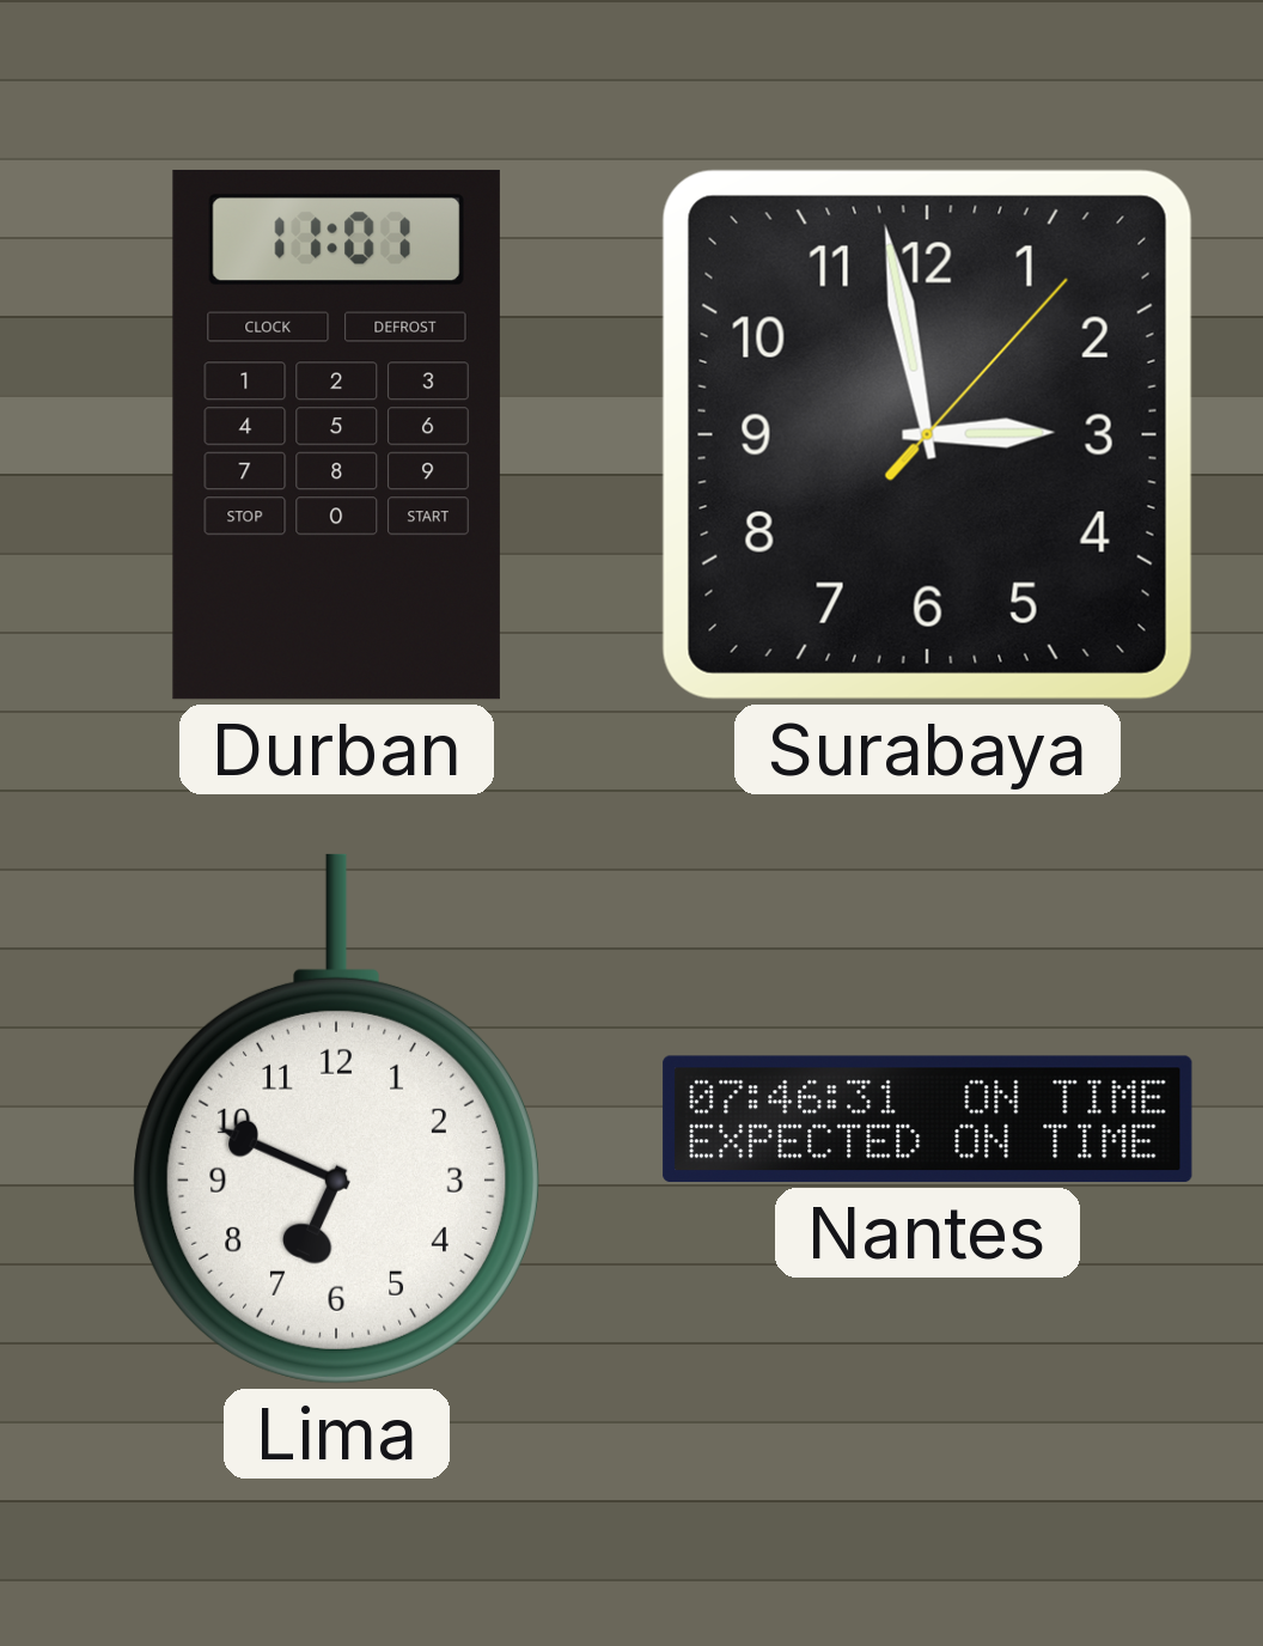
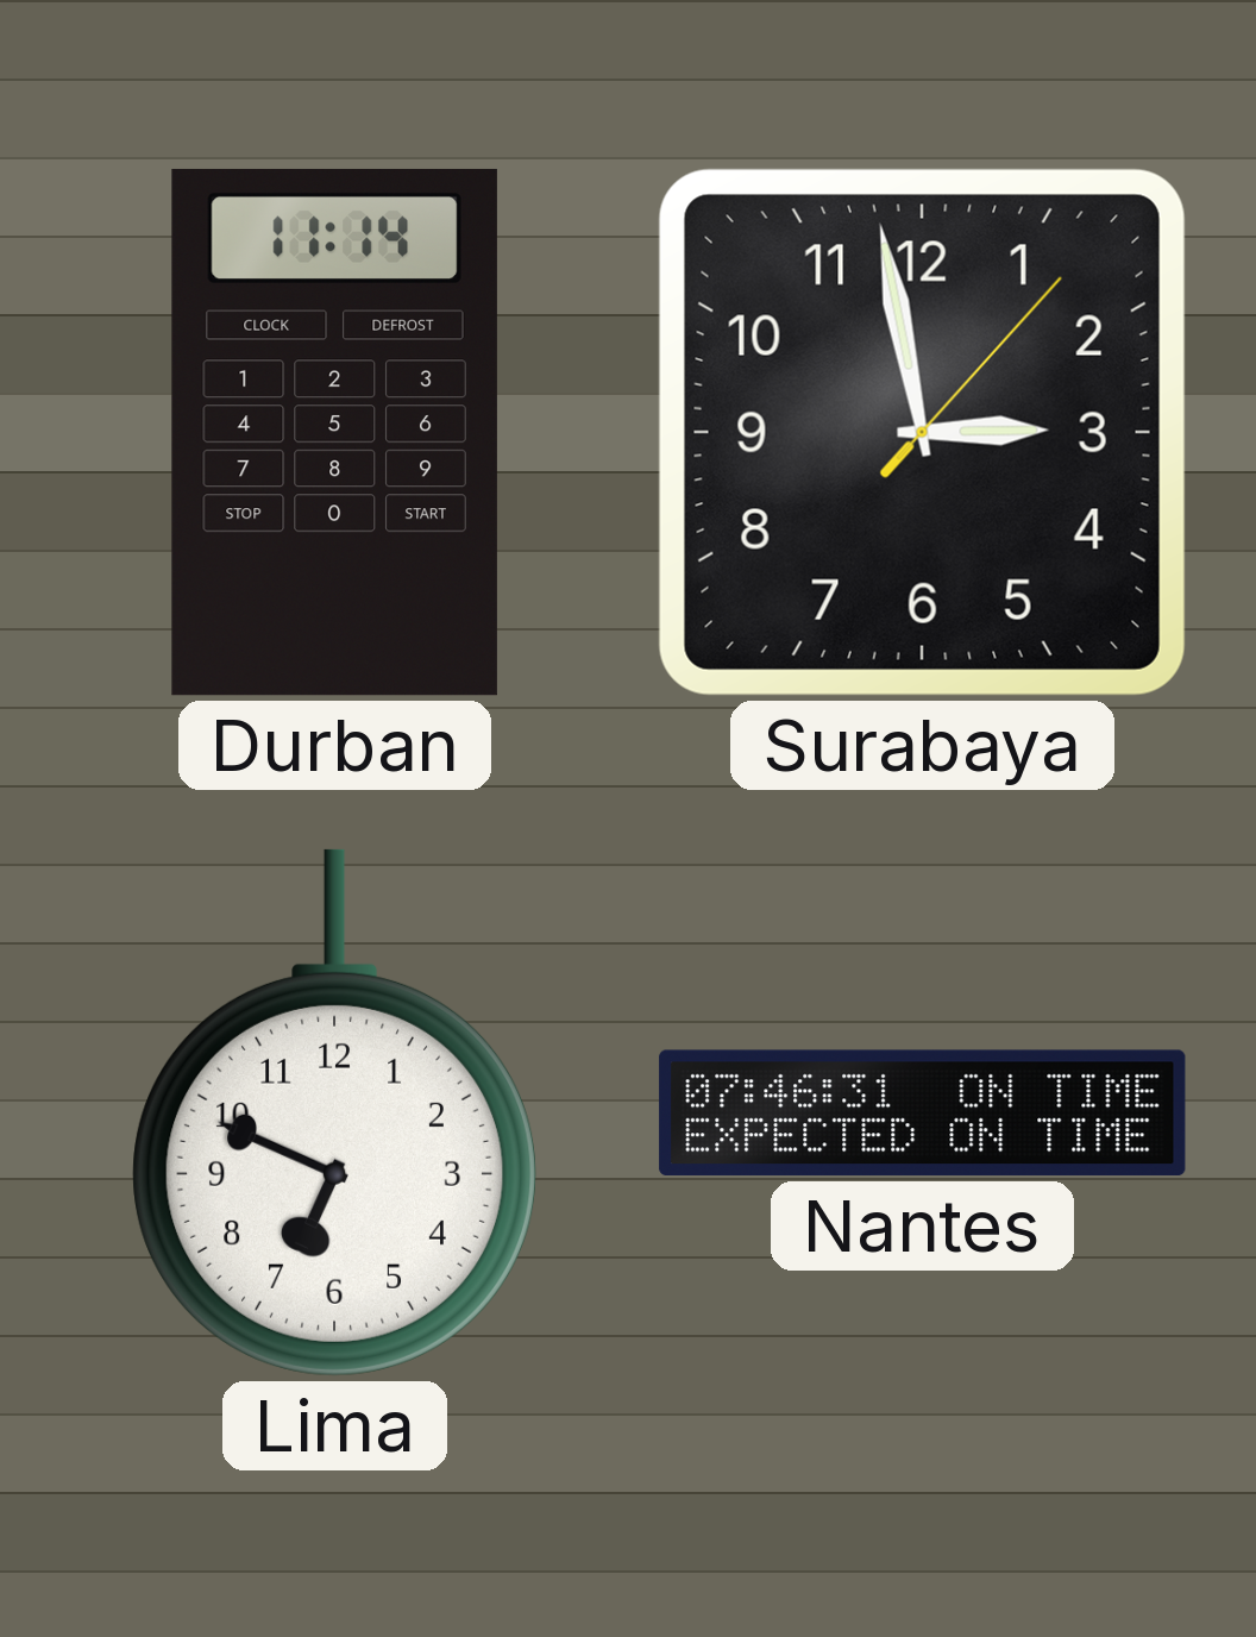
Durban: 11:01 -> 11:14 (334, 432)
